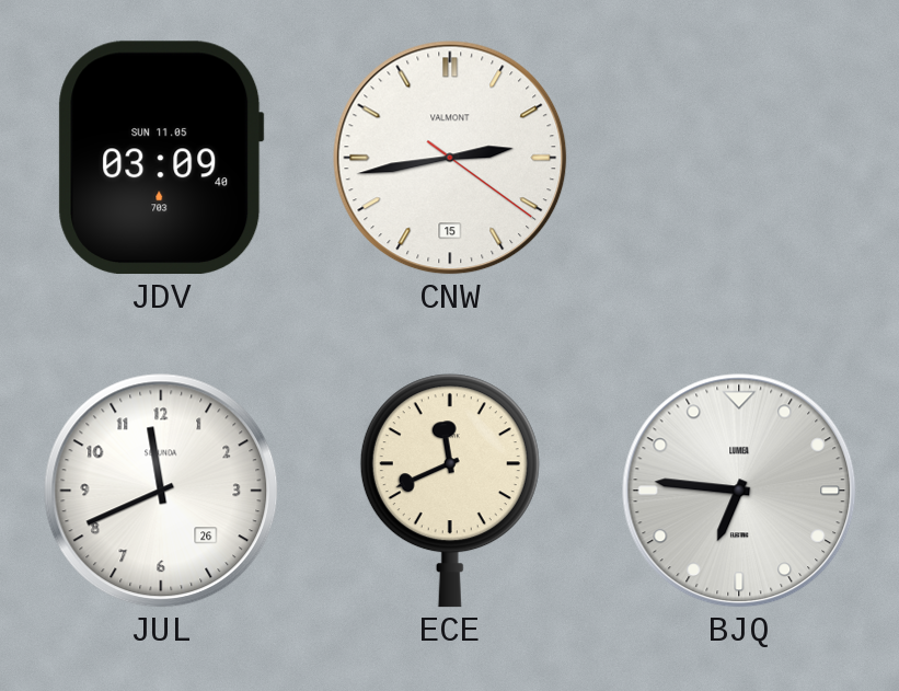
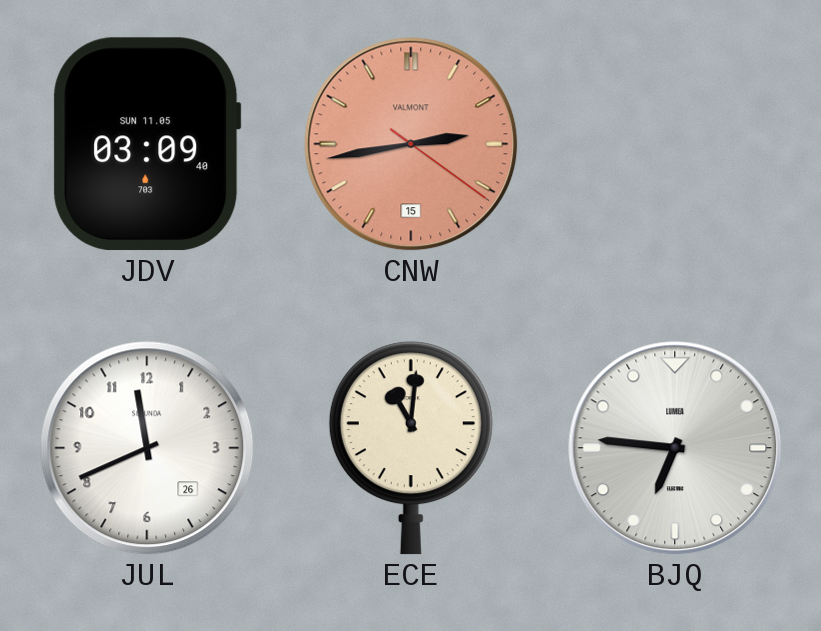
CNW dial: white -> salmon (411, 144)
ECE: 11:41 -> 11:01 (411, 448)
